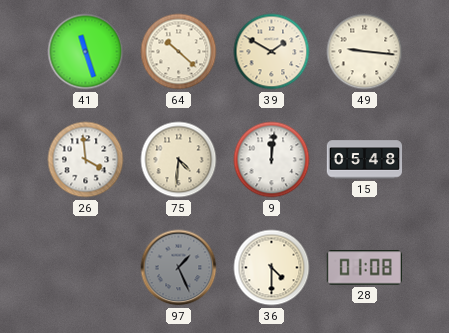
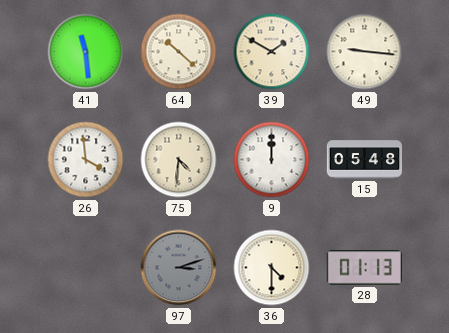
41: 11:27 -> 11:29 (86, 52)
9: 12:01 -> 12:00 (272, 160)
97: 1:26 -> 3:12 (179, 268)
28: 01:08 -> 01:13 (364, 268)
